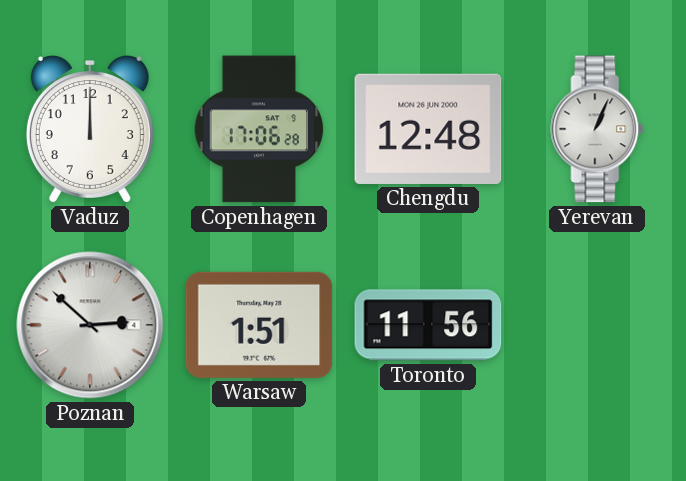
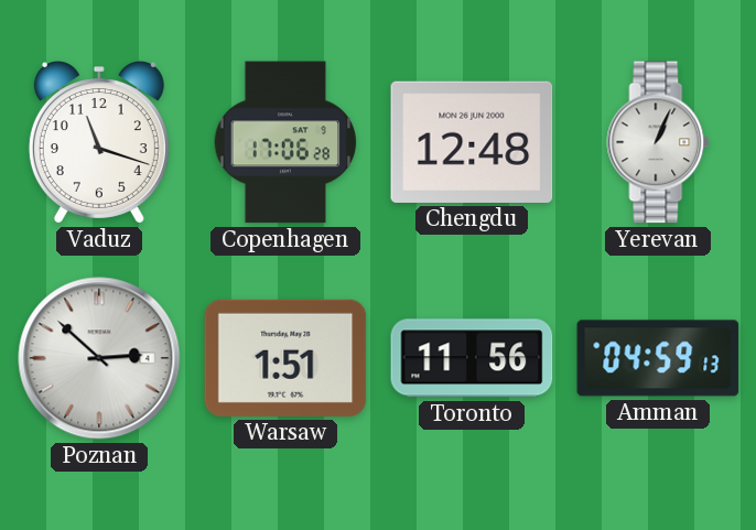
Vaduz: 12:00 -> 11:18 (99, 142)
Amman: none -> 04:59 (658, 358)
